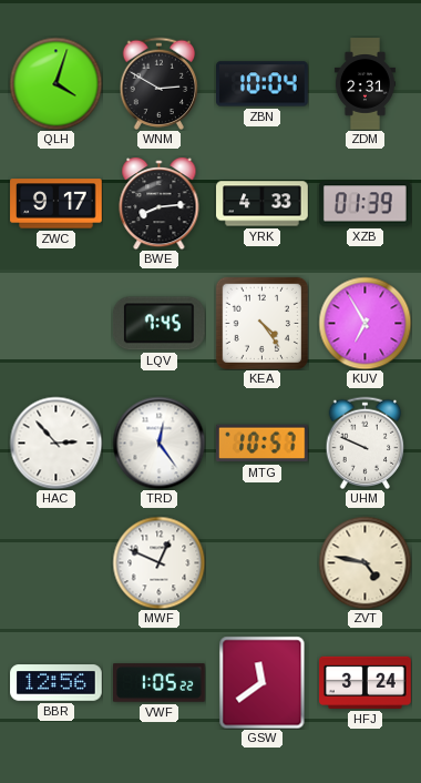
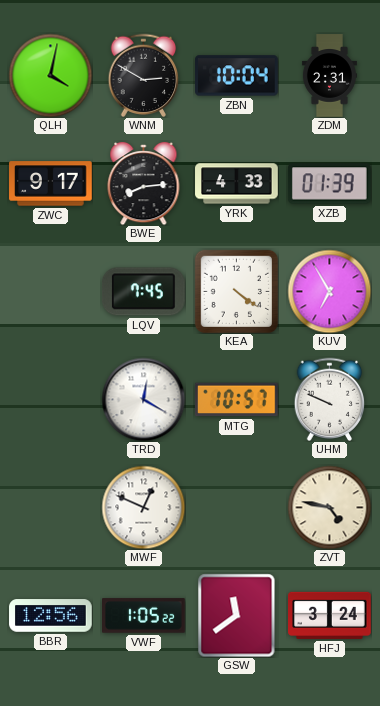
QLH: 4:03 -> 4:02 (50, 75)
KEA: 4:24 -> 4:21 (236, 291)
HAC: 2:53 -> none (55, 443)
TRD: 12:24 -> 12:20 (143, 399)
